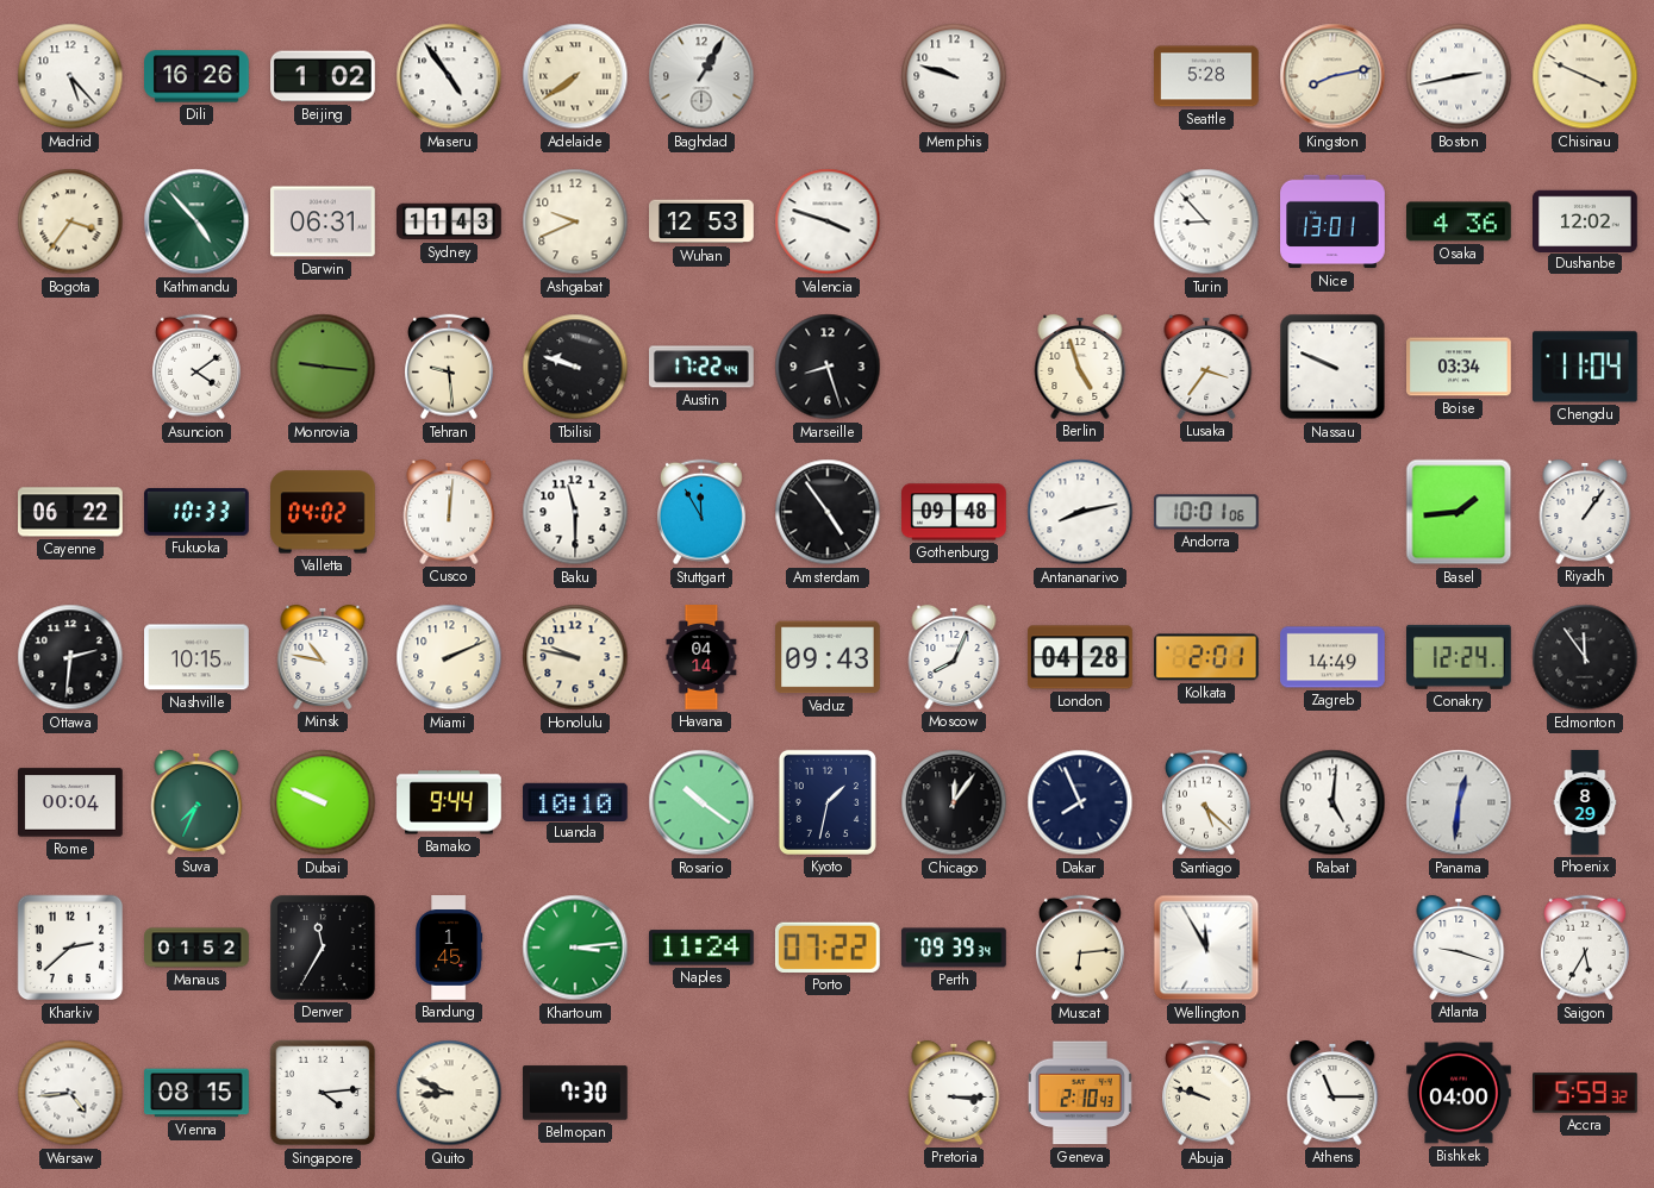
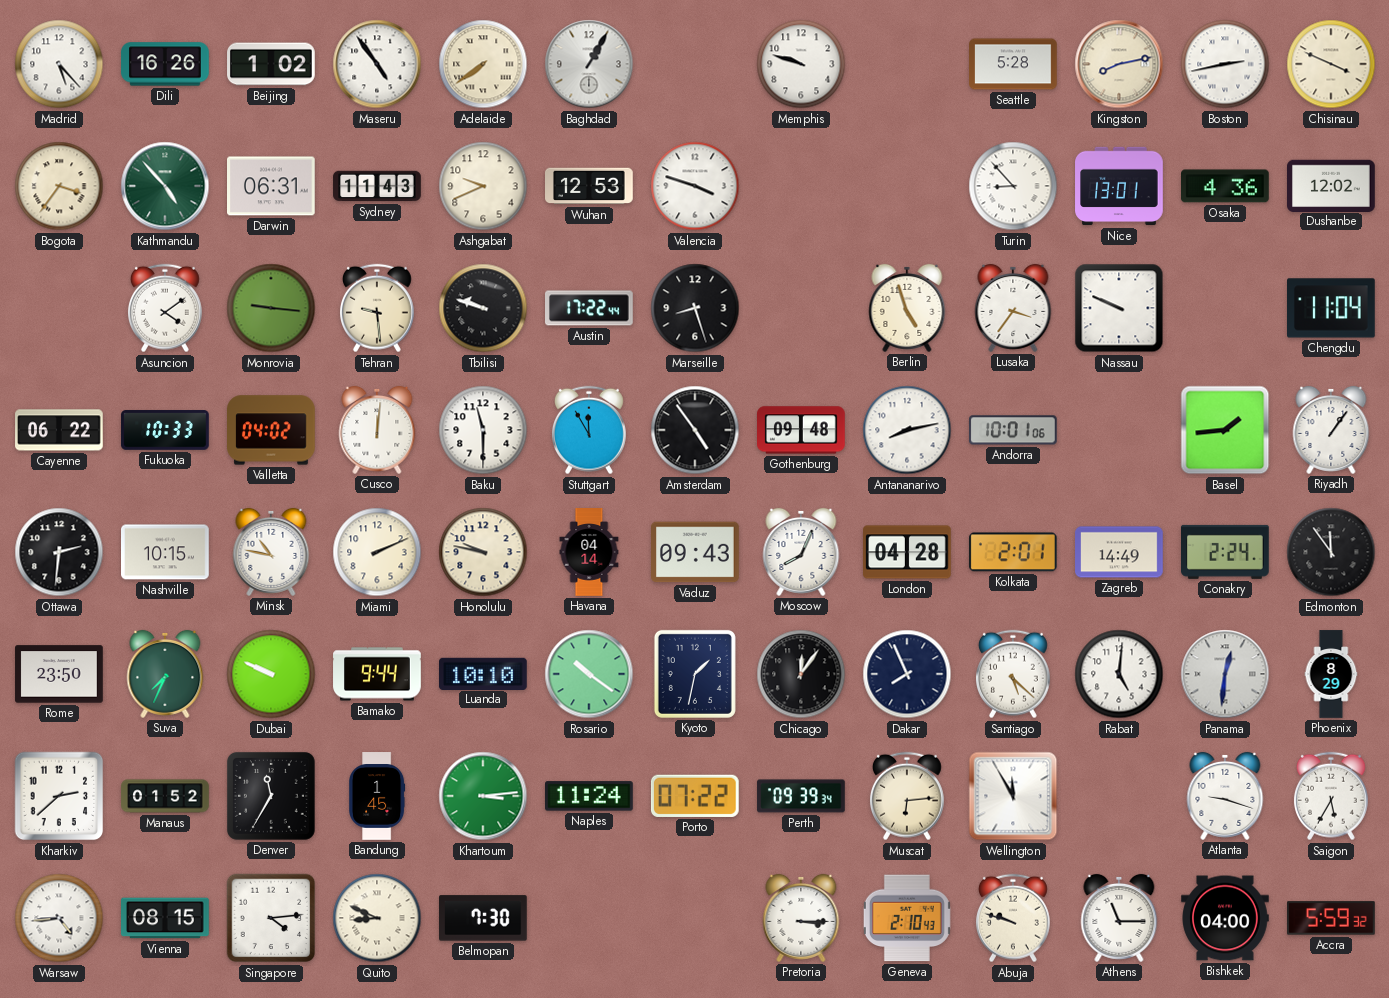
Boise: 03:34 -> none (1459, 367)
Conakry: 12:24 -> 2:24 (1226, 552)
Rome: 00:04 -> 23:50 (59, 674)
